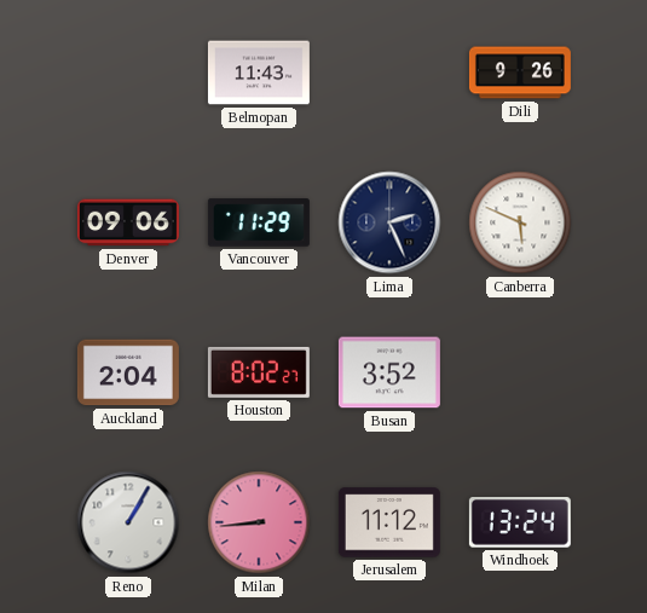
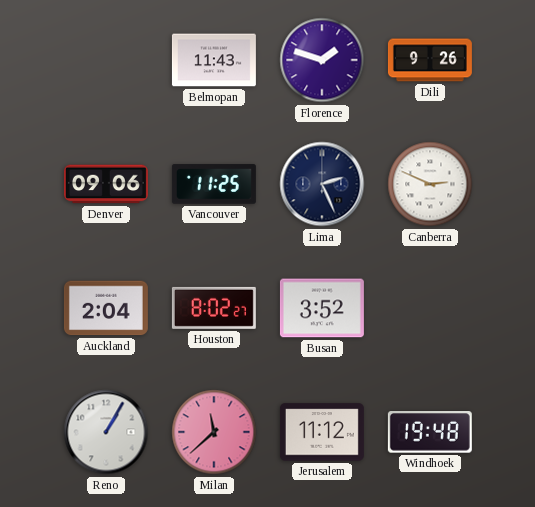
Florence: none -> 1:48 (322, 60)
Vancouver: 11:29 -> 11:25 (214, 184)
Canberra: 5:49 -> 2:49 (430, 184)
Milan: 8:44 -> 11:38 (214, 432)
Windhoek: 13:24 -> 19:48 (430, 432)
